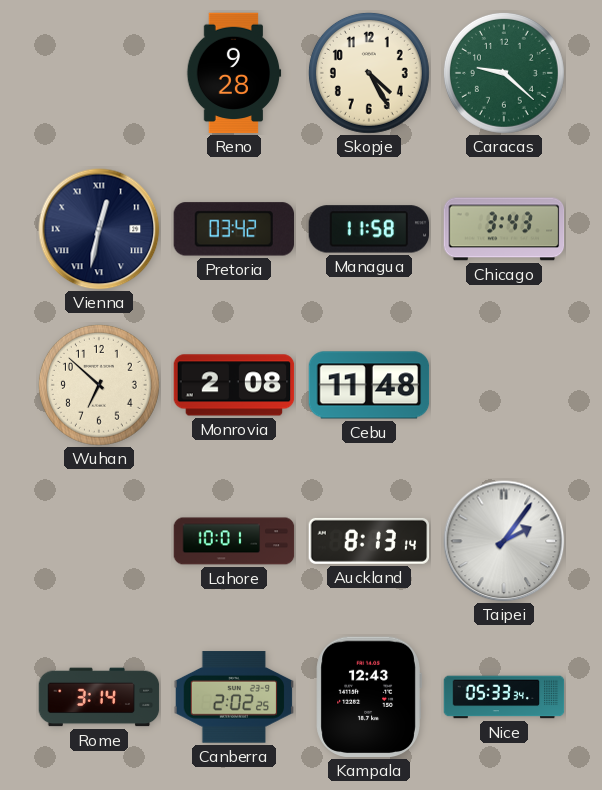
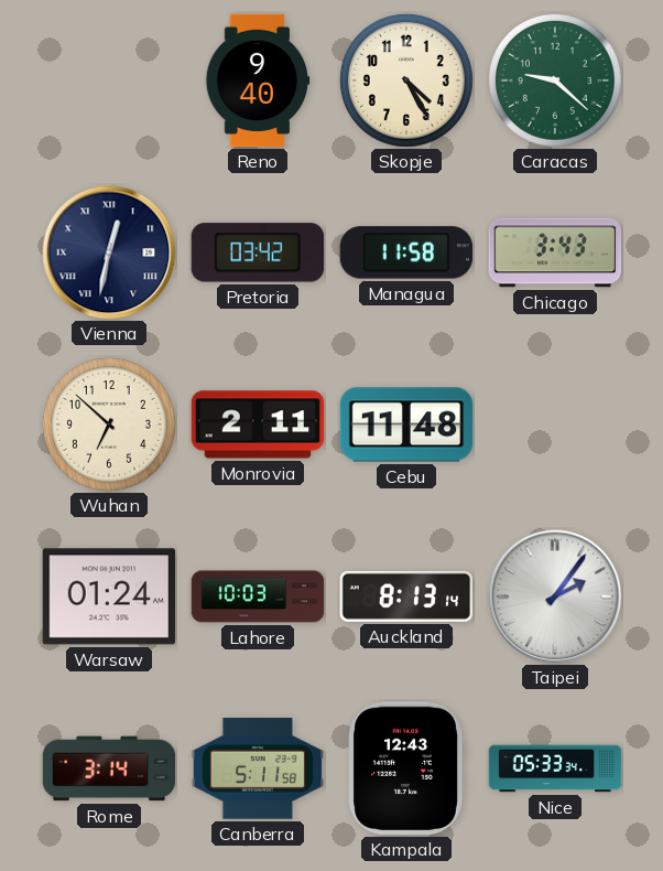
Reno: 9:28 -> 9:40 (258, 80)
Monrovia: 2:08 -> 2:11 (258, 424)
Warsaw: none -> 01:24 (109, 596)
Lahore: 10:01 -> 10:03 (258, 596)
Canberra: 2:02 -> 5:11 (258, 768)
